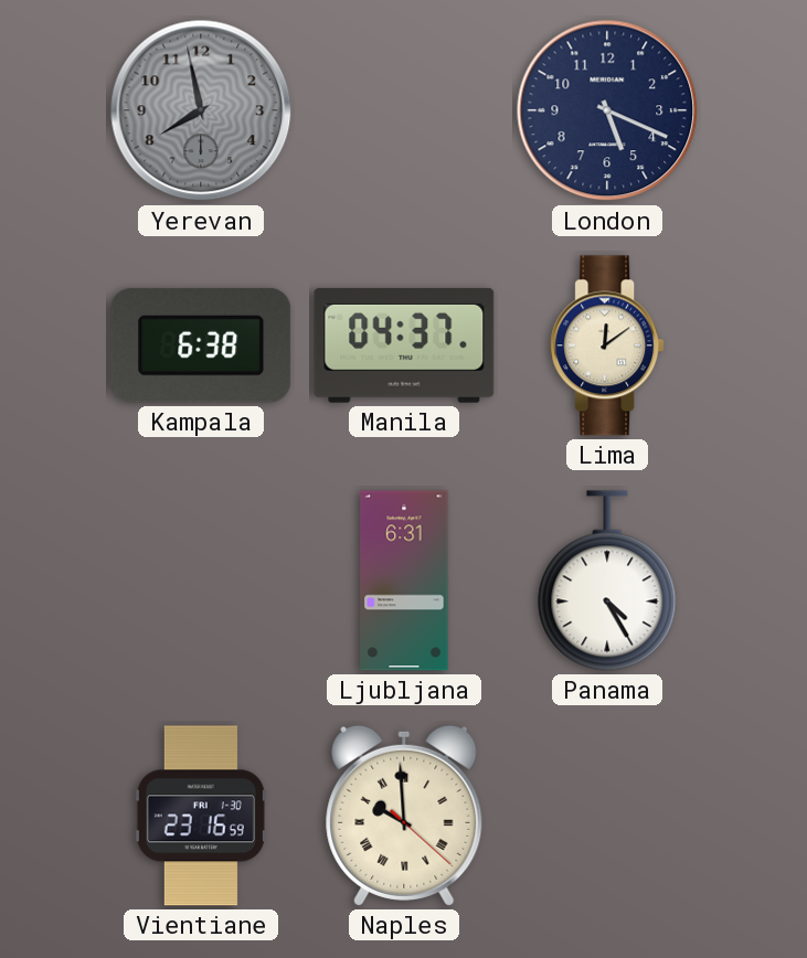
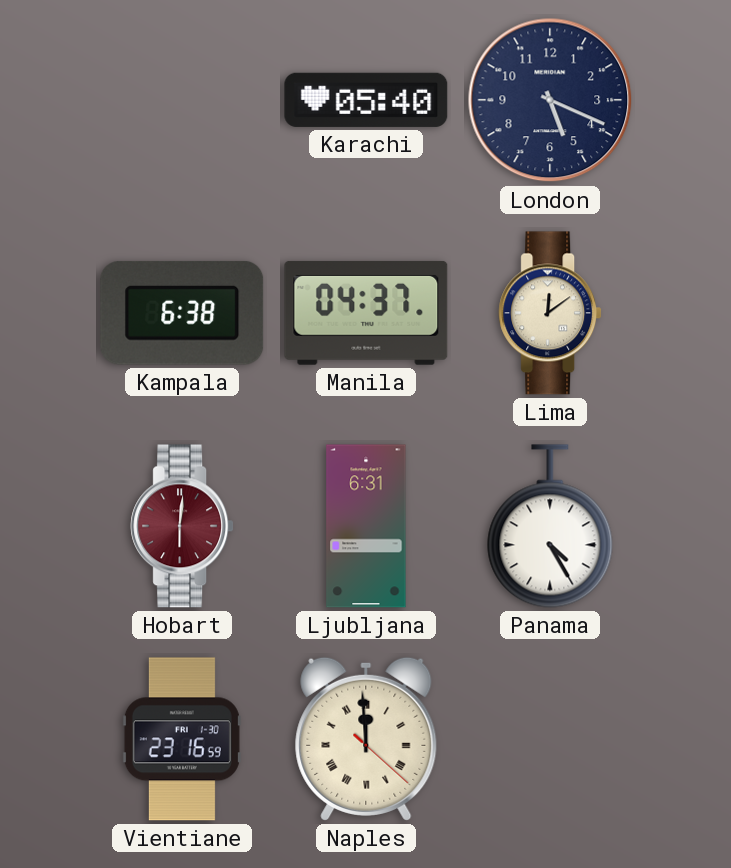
Yerevan: 7:58 -> none (201, 110)
Karachi: none -> 05:40 (366, 100)
Hobart: none -> 6:01 (182, 526)
Naples: 9:59 -> 11:59 (366, 739)
